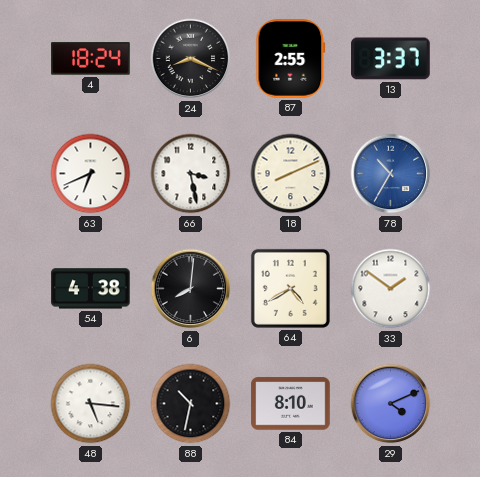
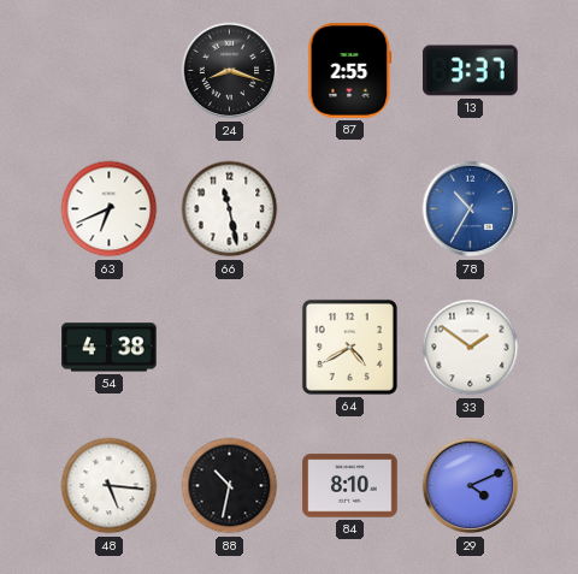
4: 18:24 -> none (91, 59)
24: 8:19 -> 8:18 (230, 71)
66: 3:28 -> 11:28 (230, 209)
18: 8:11 -> none (291, 174)
6: 8:01 -> none (191, 289)
